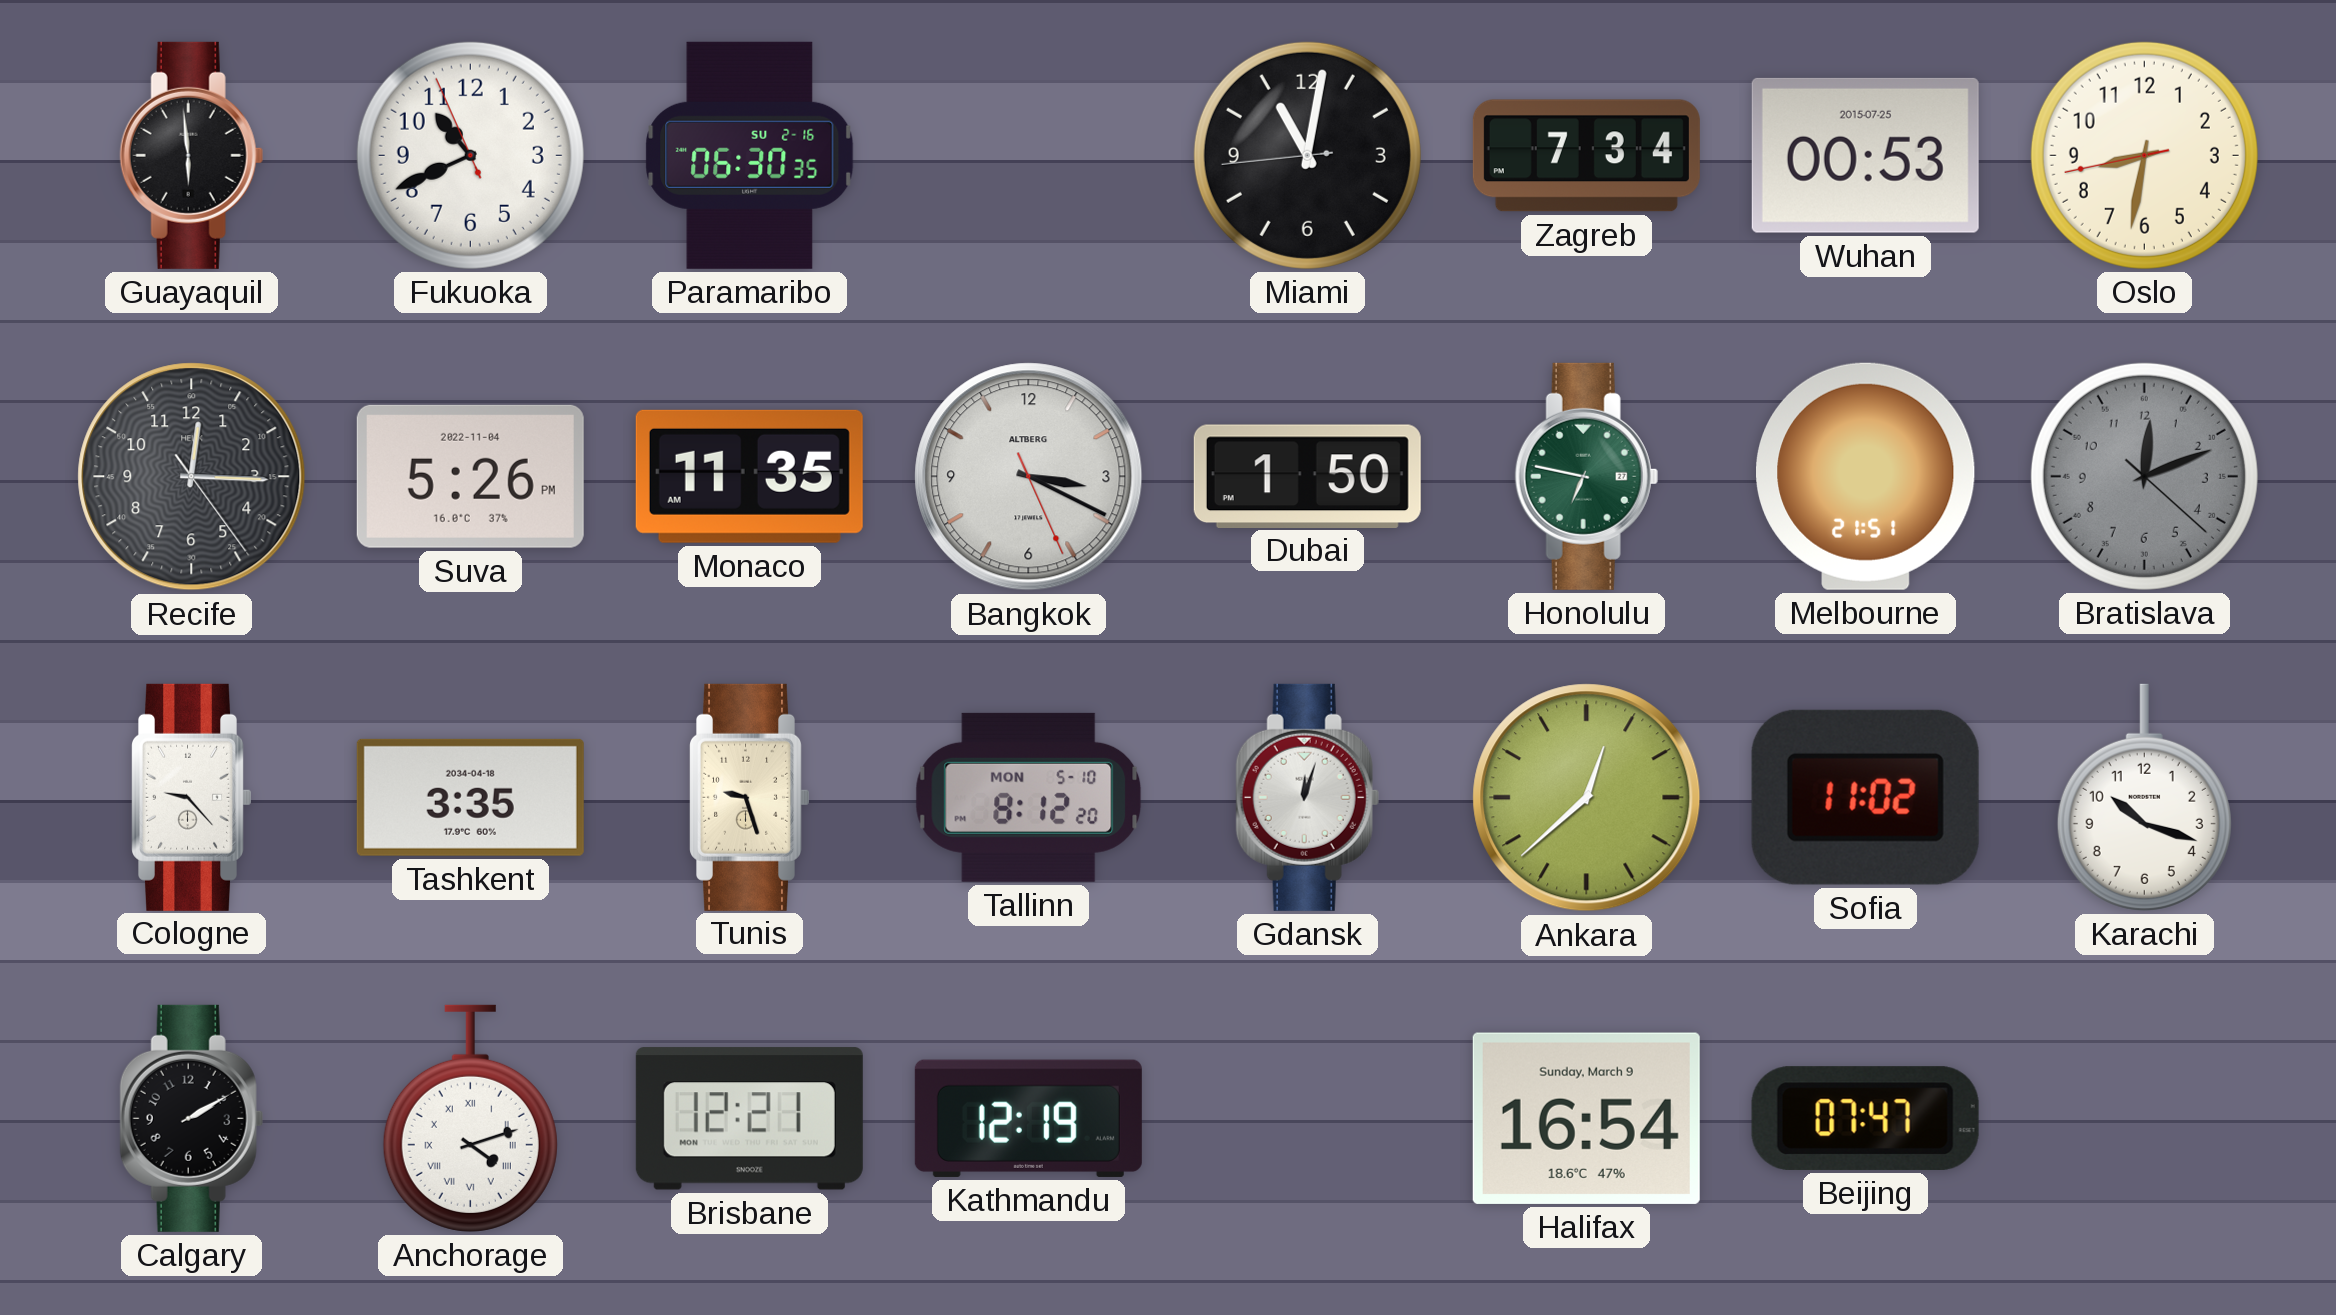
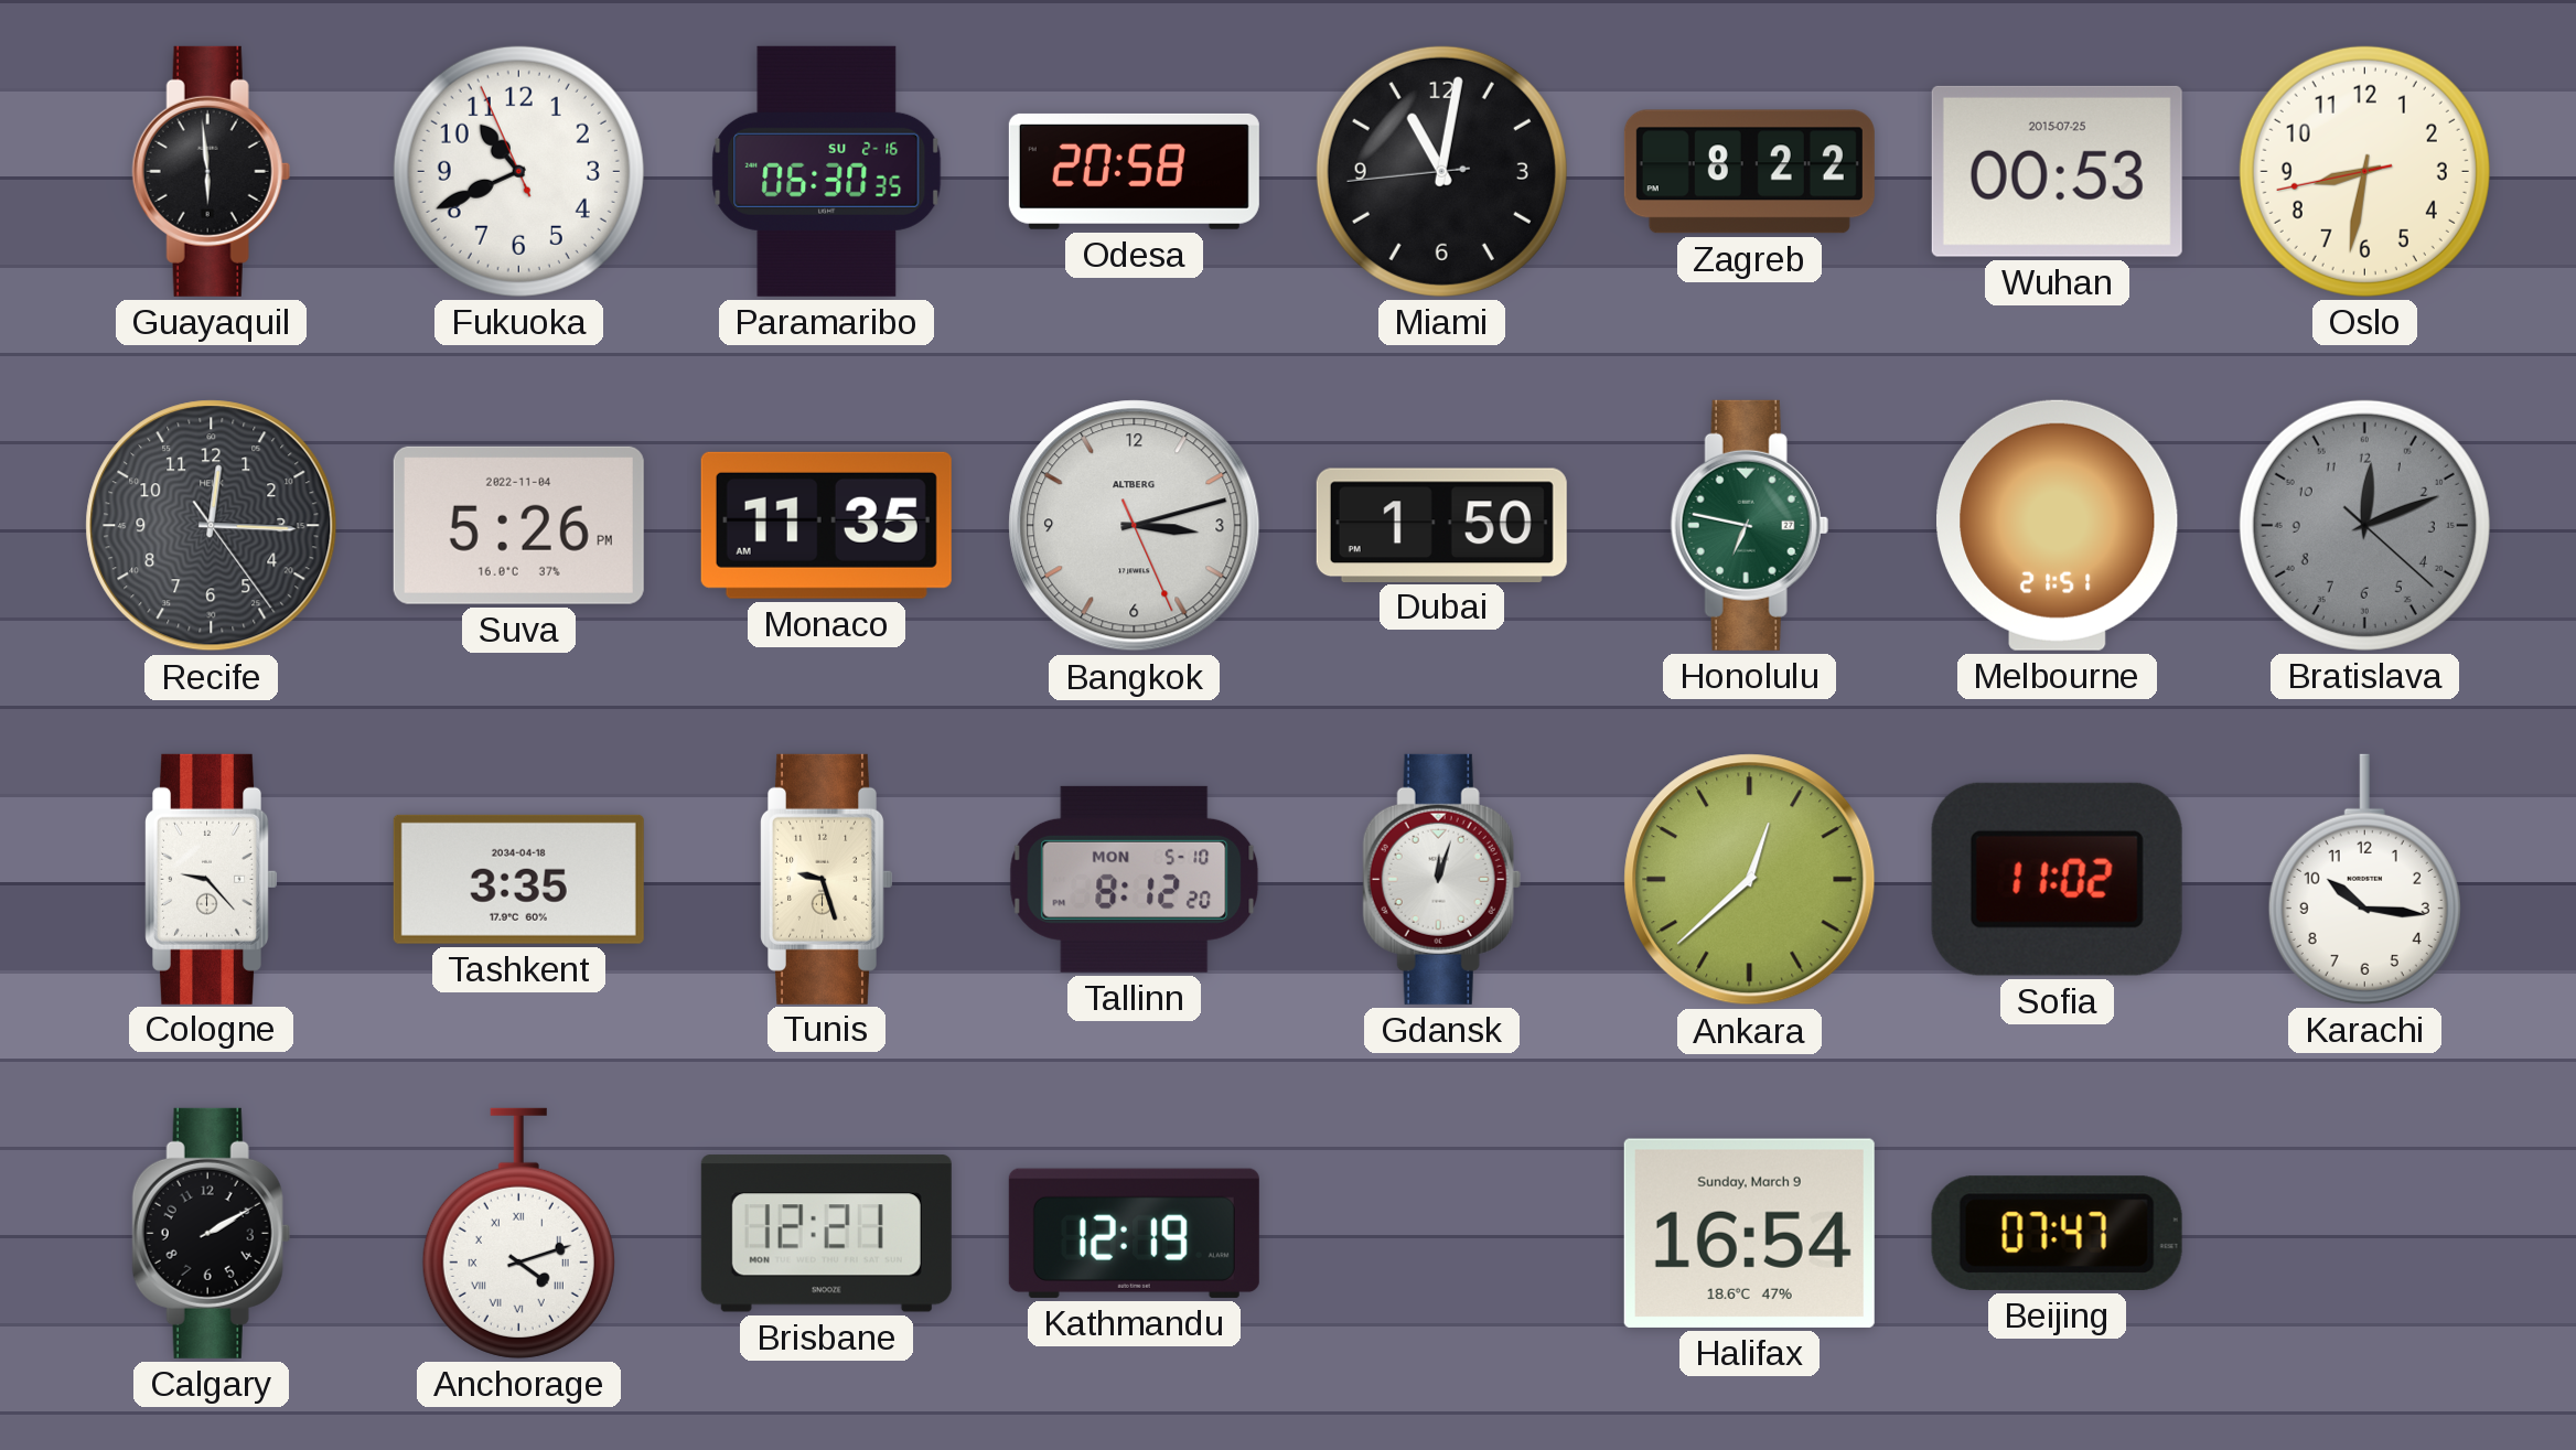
Odesa: none -> 20:58 (1134, 171)
Zagreb: 7:34 -> 8:22 (1749, 172)
Bangkok: 3:19 -> 3:12 (1135, 526)
Karachi: 10:18 -> 10:16 (2364, 879)
